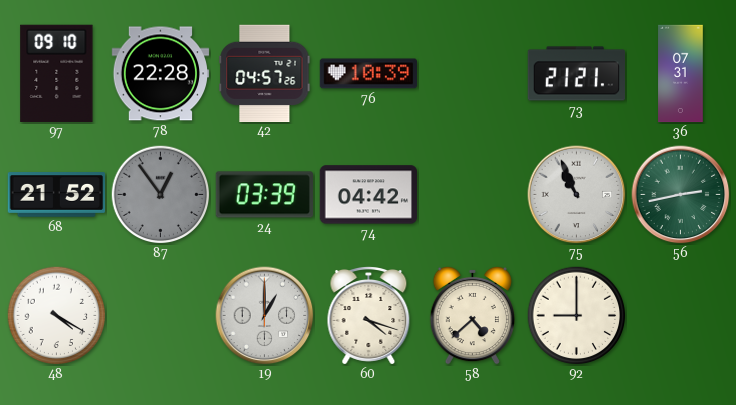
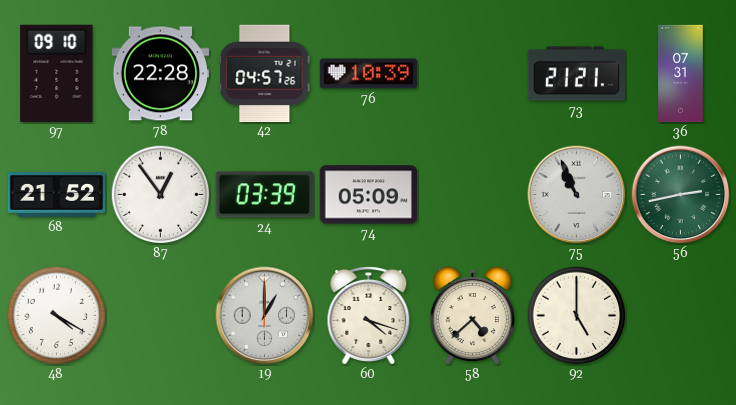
87 dial: grey -> white (161, 195)
74: 04:42 -> 05:09 (369, 195)
92: 9:00 -> 5:00 (577, 316)
